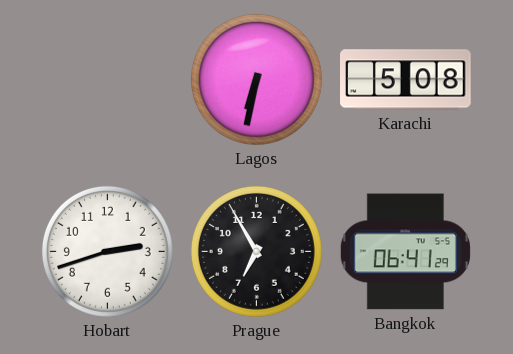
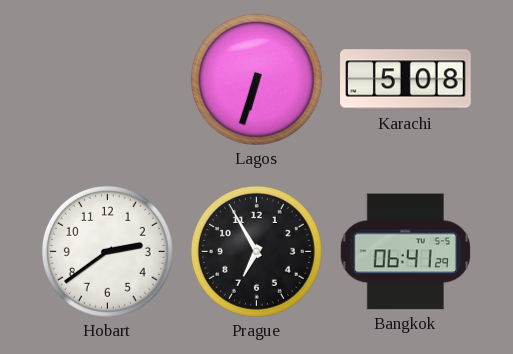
Lagos: 6:32 -> 6:33 (256, 79)
Hobart: 2:42 -> 2:39 (107, 251)
